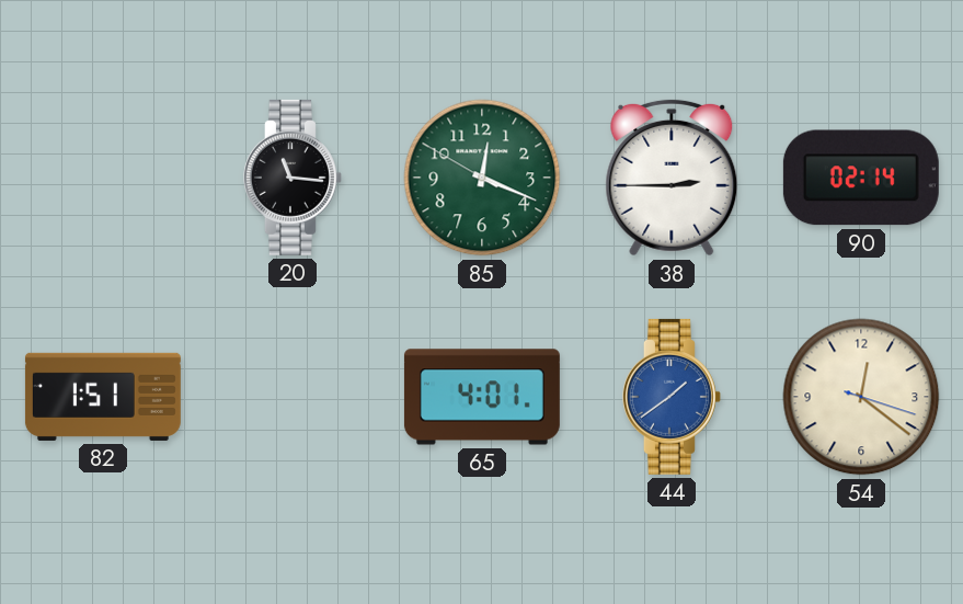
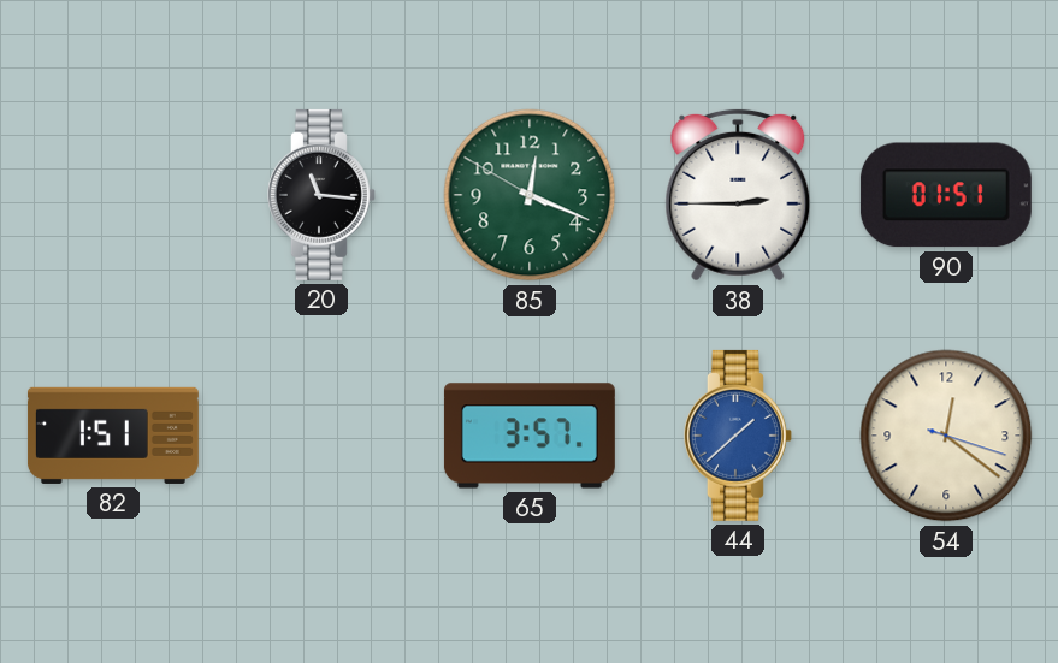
90: 02:14 -> 01:51 (946, 195)
65: 4:01 -> 3:57 (530, 436)
44: 1:39 -> 1:38 (738, 436)
